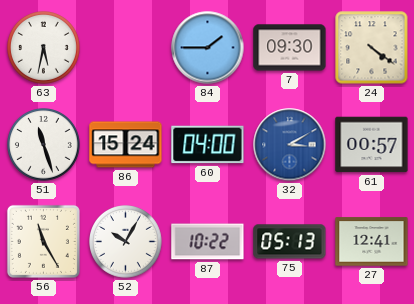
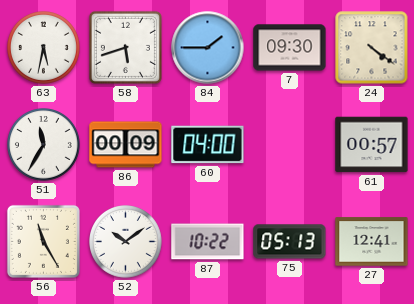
58: none -> 5:42 (125, 47)
51: 11:27 -> 11:35 (44, 145)
86: 15:24 -> 00:09 (126, 145)
32: 3:10 -> none (290, 145)
52: 10:05 -> 10:09 (126, 242)
